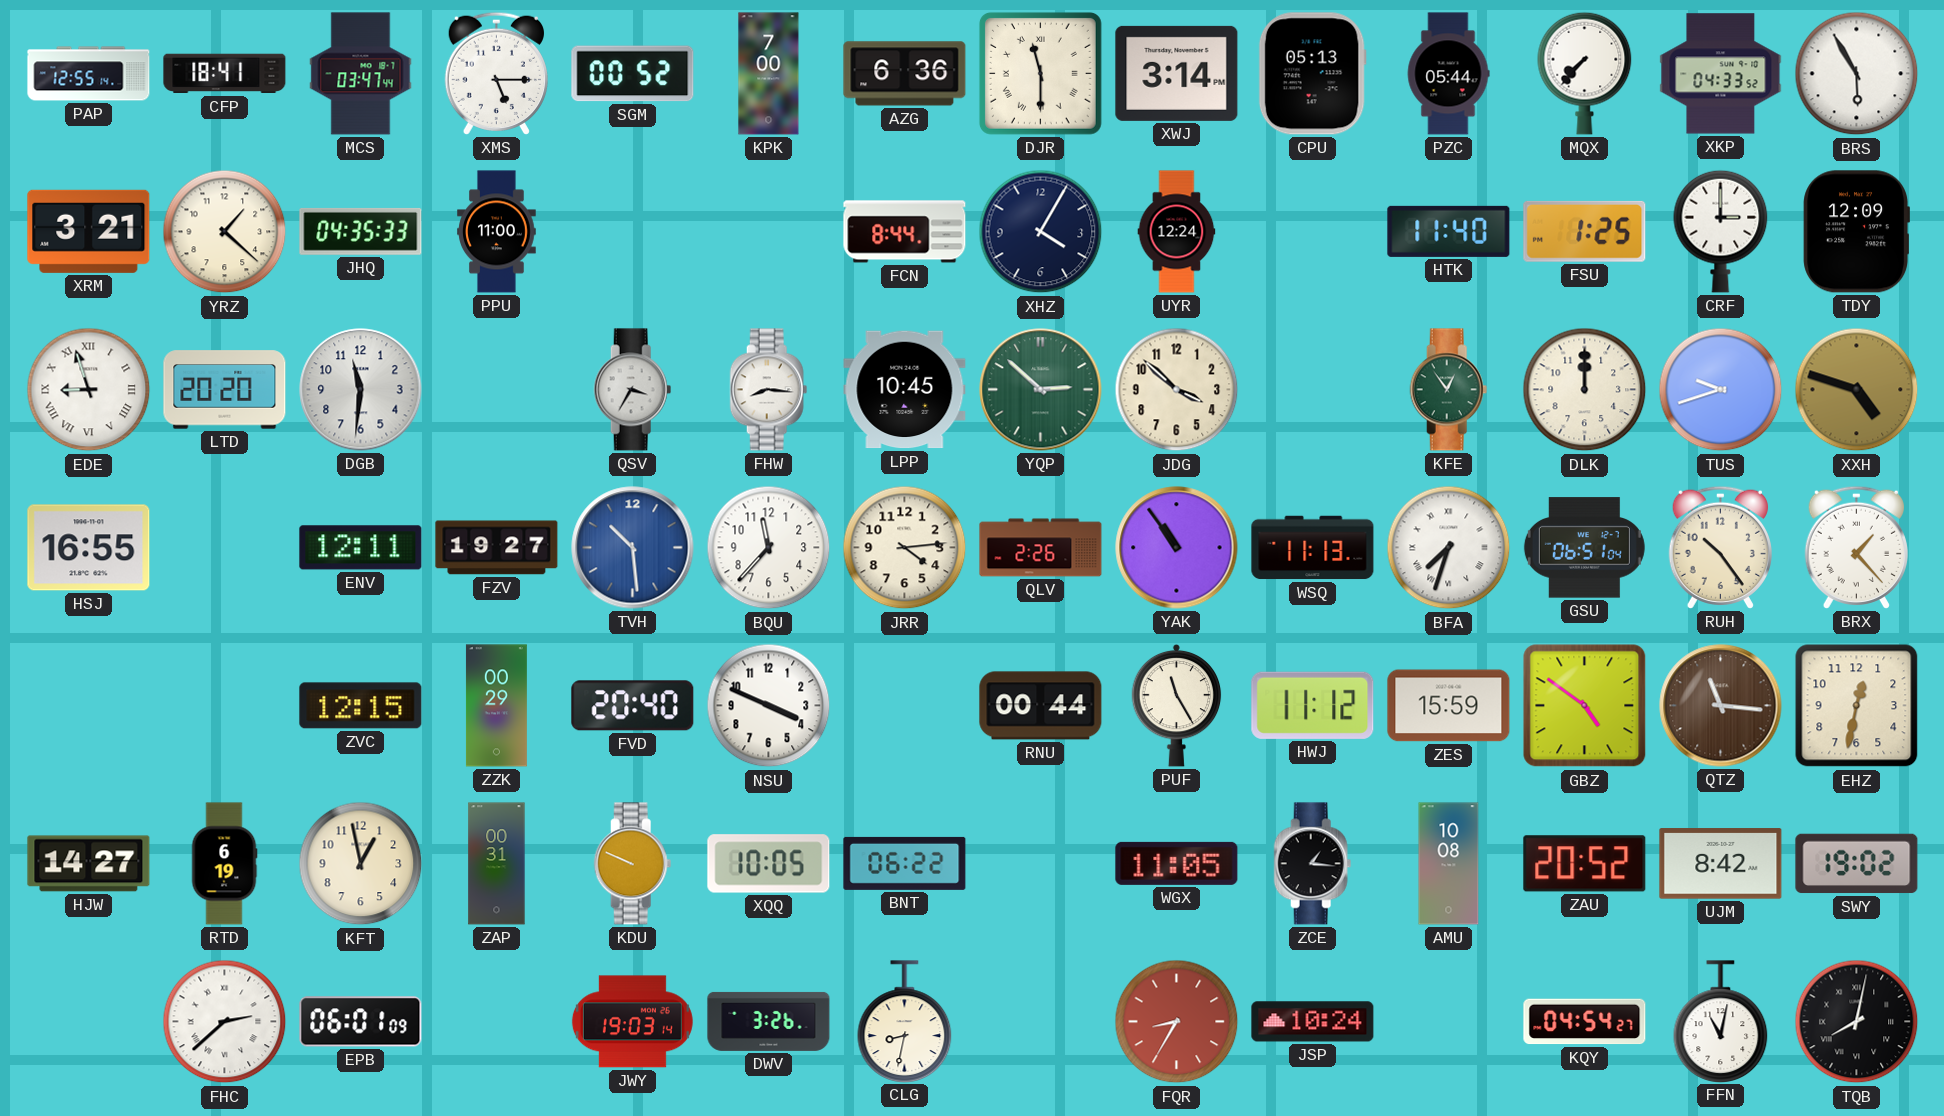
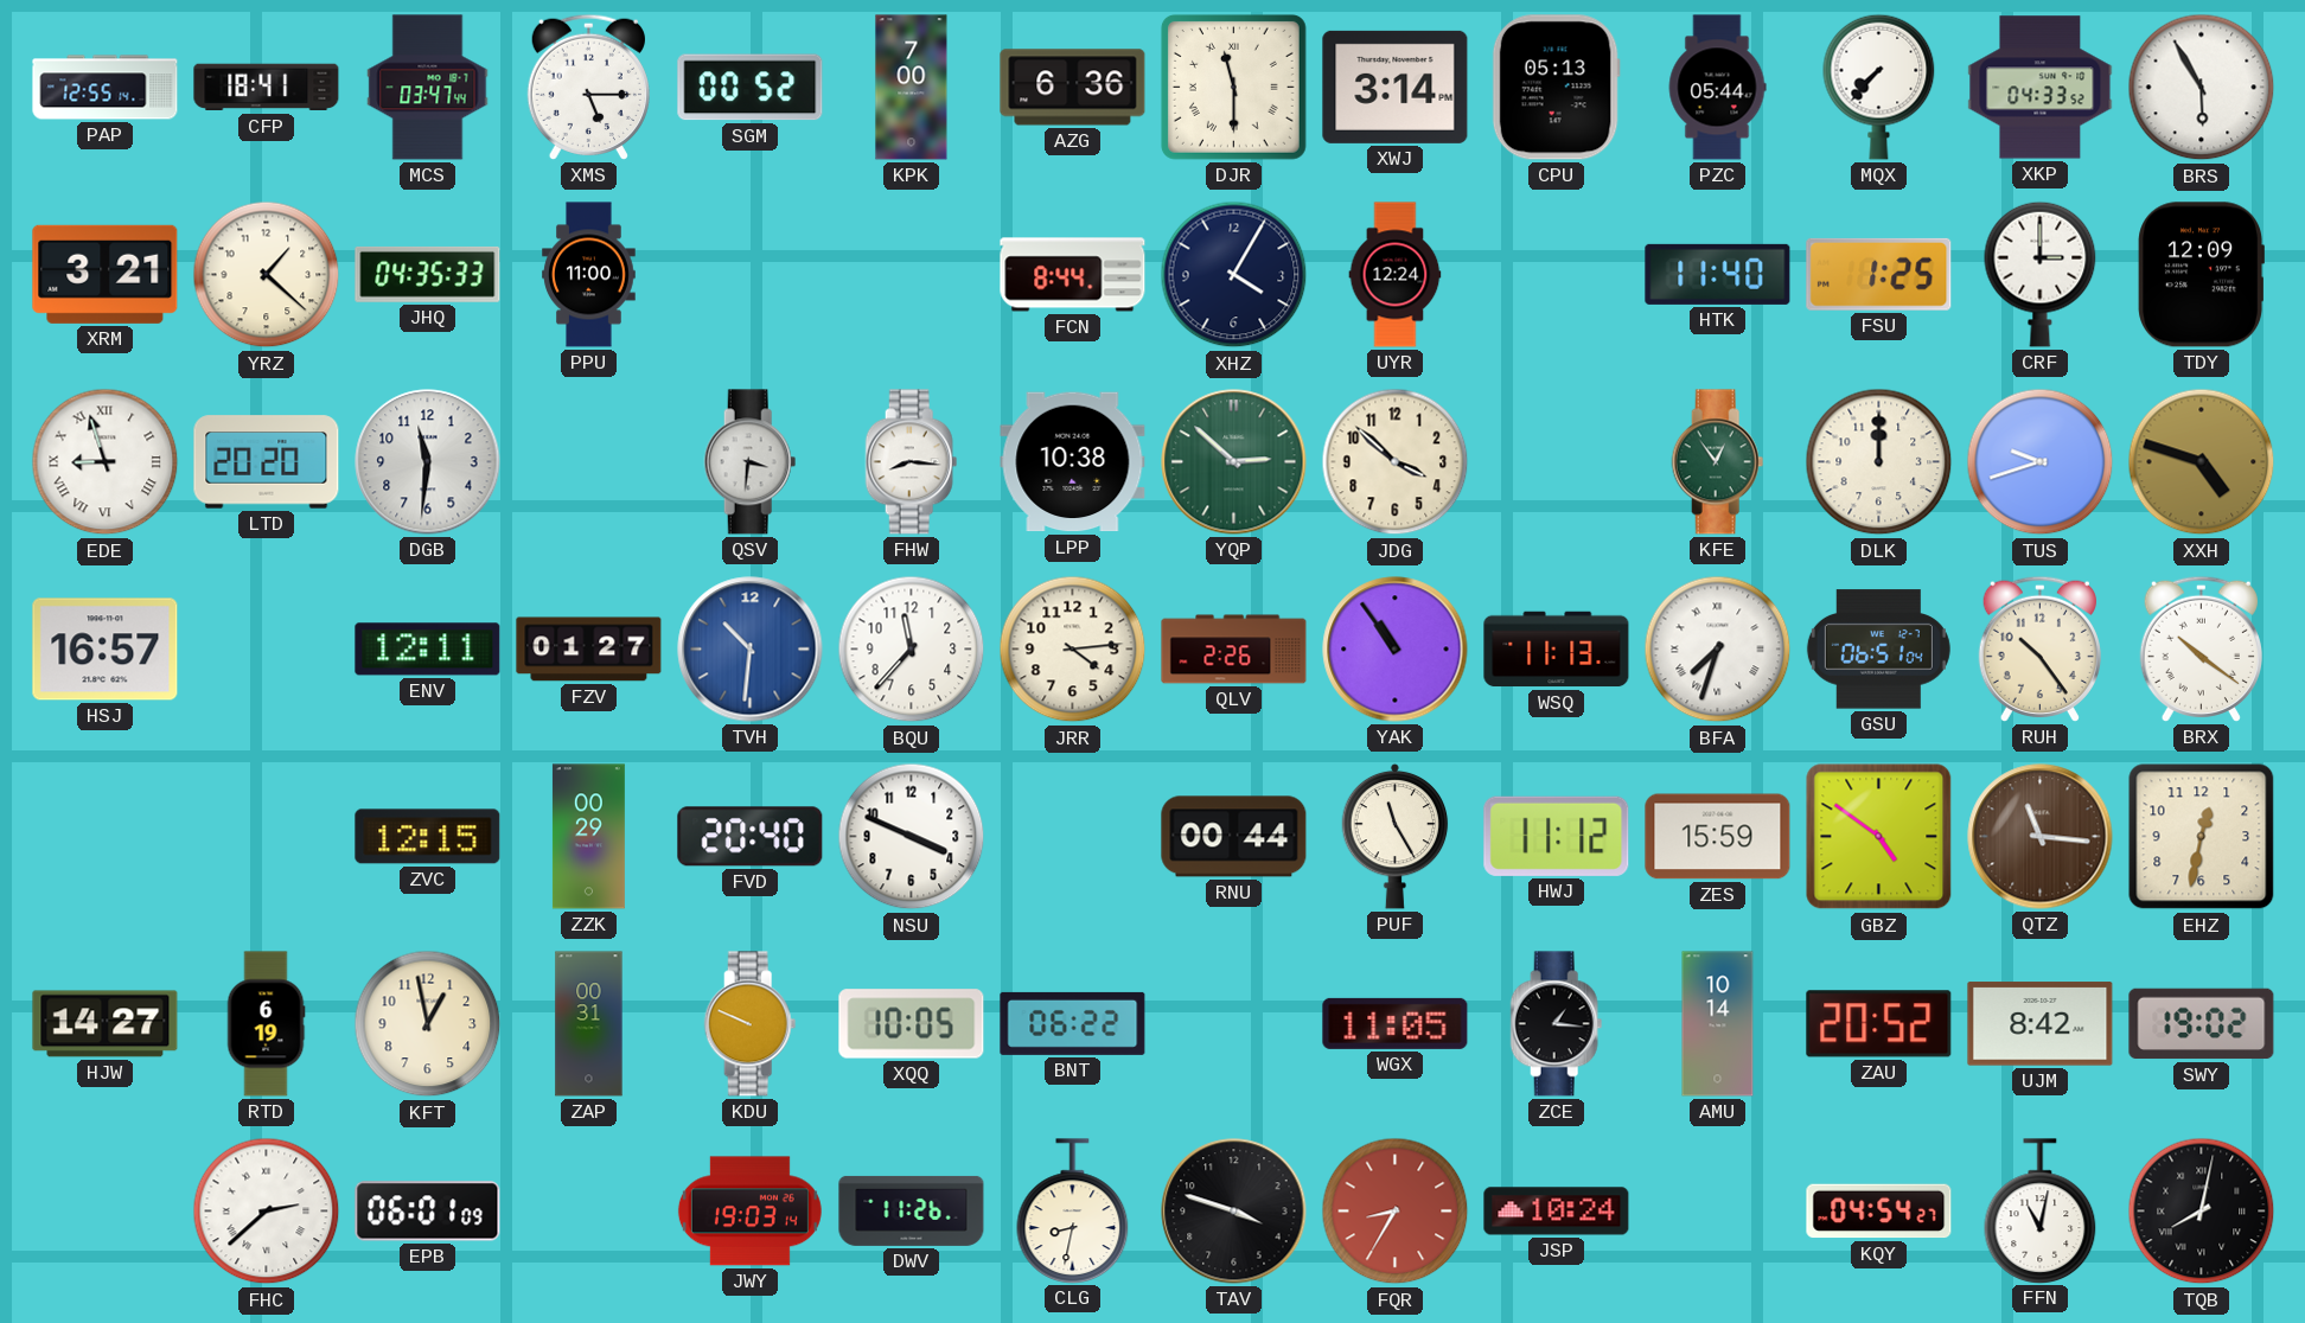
QSV: 3:35 -> 3:31 (751, 462)
LPP: 10:45 -> 10:38 (1073, 462)
HSJ: 16:55 -> 16:57 (106, 650)
FZV: 19:27 -> 01:27 (589, 650)
TVH: 10:29 -> 10:31 (751, 650)
BRX: 1:23 -> 10:21 (2201, 648)
AMU: 10:08 -> 10:14 (1718, 1024)
DWV: 3:26 -> 11:26 (912, 1210)
TAV: none -> 3:48 (1234, 1212)
